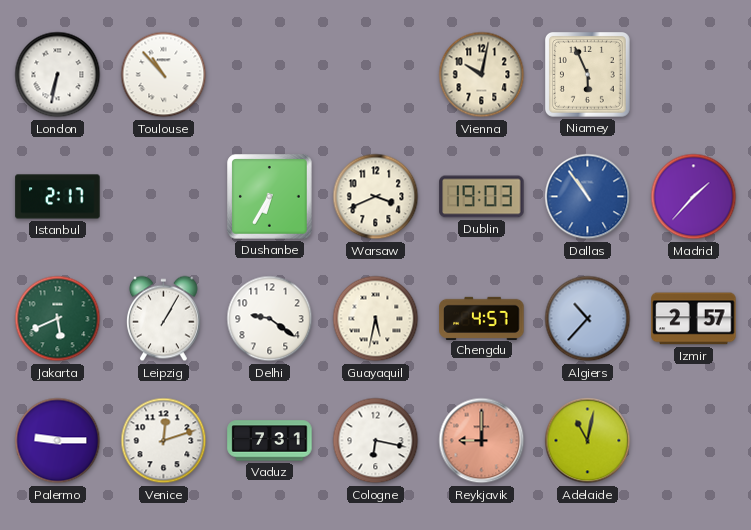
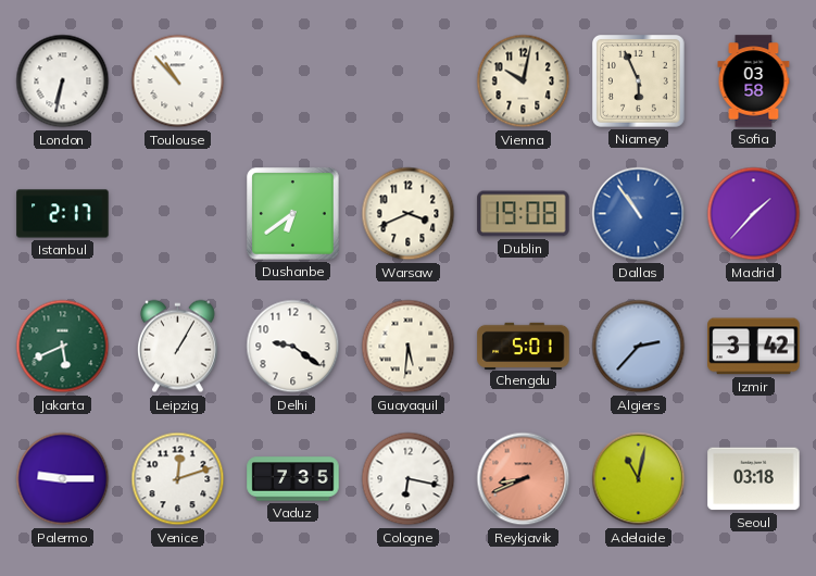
Sofia: none -> 03:58 (754, 82)
Dushanbe: 6:35 -> 6:39 (293, 214)
Dublin: 19:03 -> 19:08 (524, 214)
Guayaquil: 5:32 -> 5:31 (409, 347)
Chengdu: 4:57 -> 5:01 (524, 346)
Algiers: 10:37 -> 2:37 (639, 347)
Izmir: 2:57 -> 3:42 (754, 347)
Vaduz: 7:31 -> 7:35 (293, 479)
Reykjavik: 9:00 -> 8:41 (524, 479)
Seoul: none -> 03:18 (754, 479)
